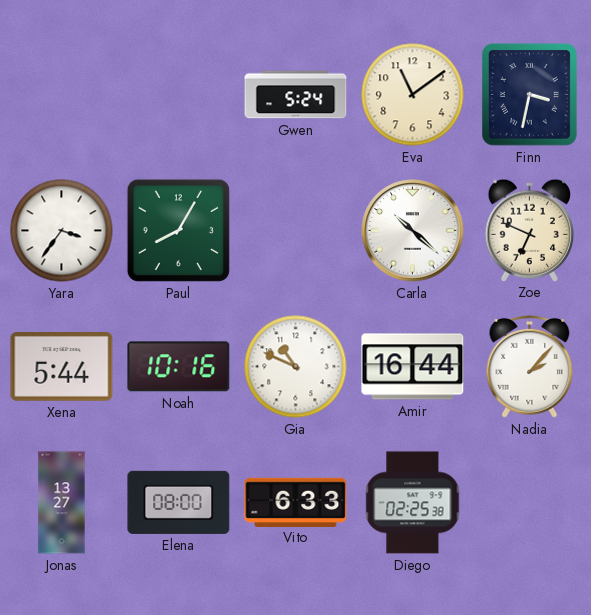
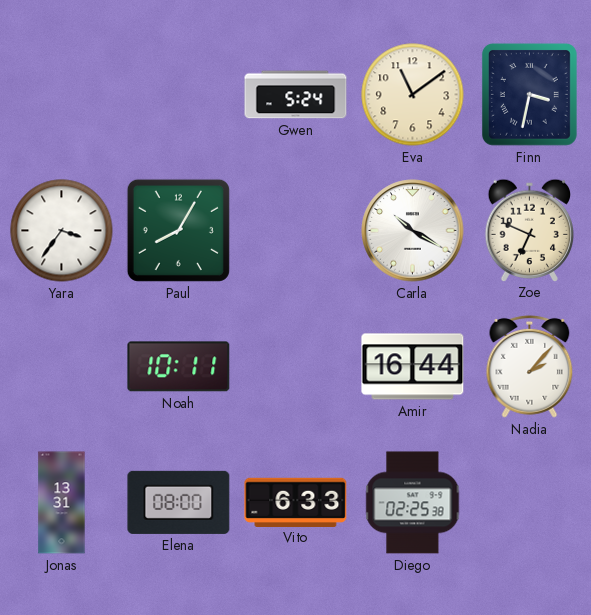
Carla: 10:22 -> 10:20 (413, 231)
Xena: 5:44 -> none (62, 367)
Noah: 10:16 -> 10:11 (179, 367)
Gia: 10:49 -> none (296, 367)
Jonas: 13:27 -> 13:31 (62, 503)
